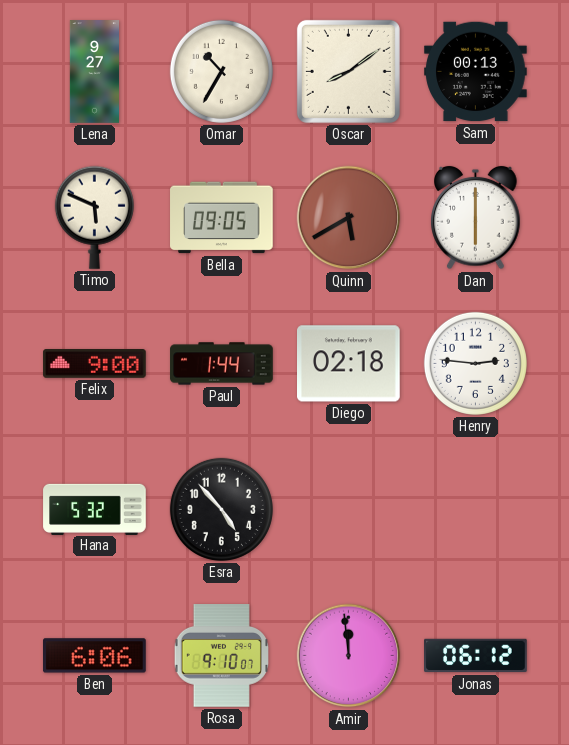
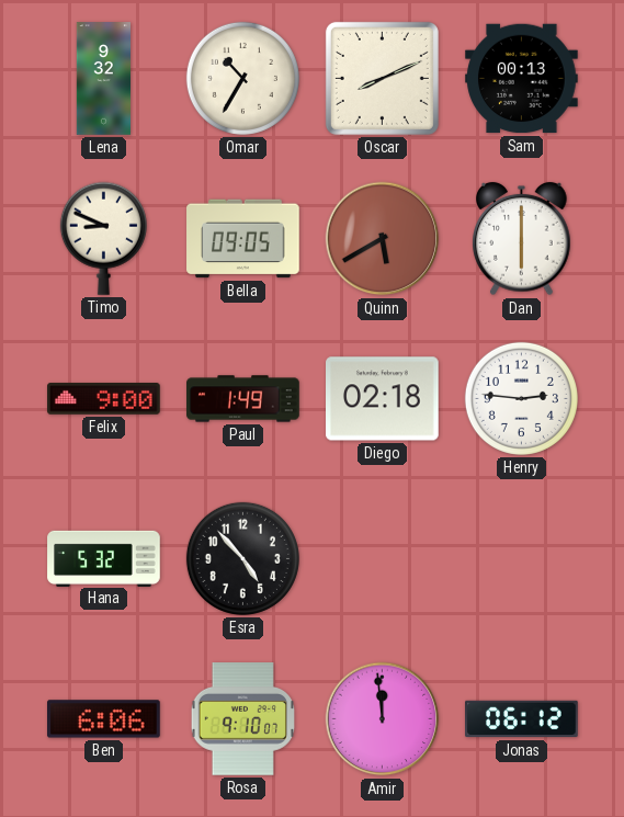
Lena: 9:27 -> 9:32 (103, 79)
Oscar: 8:09 -> 8:11 (382, 78)
Timo: 5:49 -> 8:49 (103, 238)
Paul: 1:44 -> 1:49 (243, 399)
